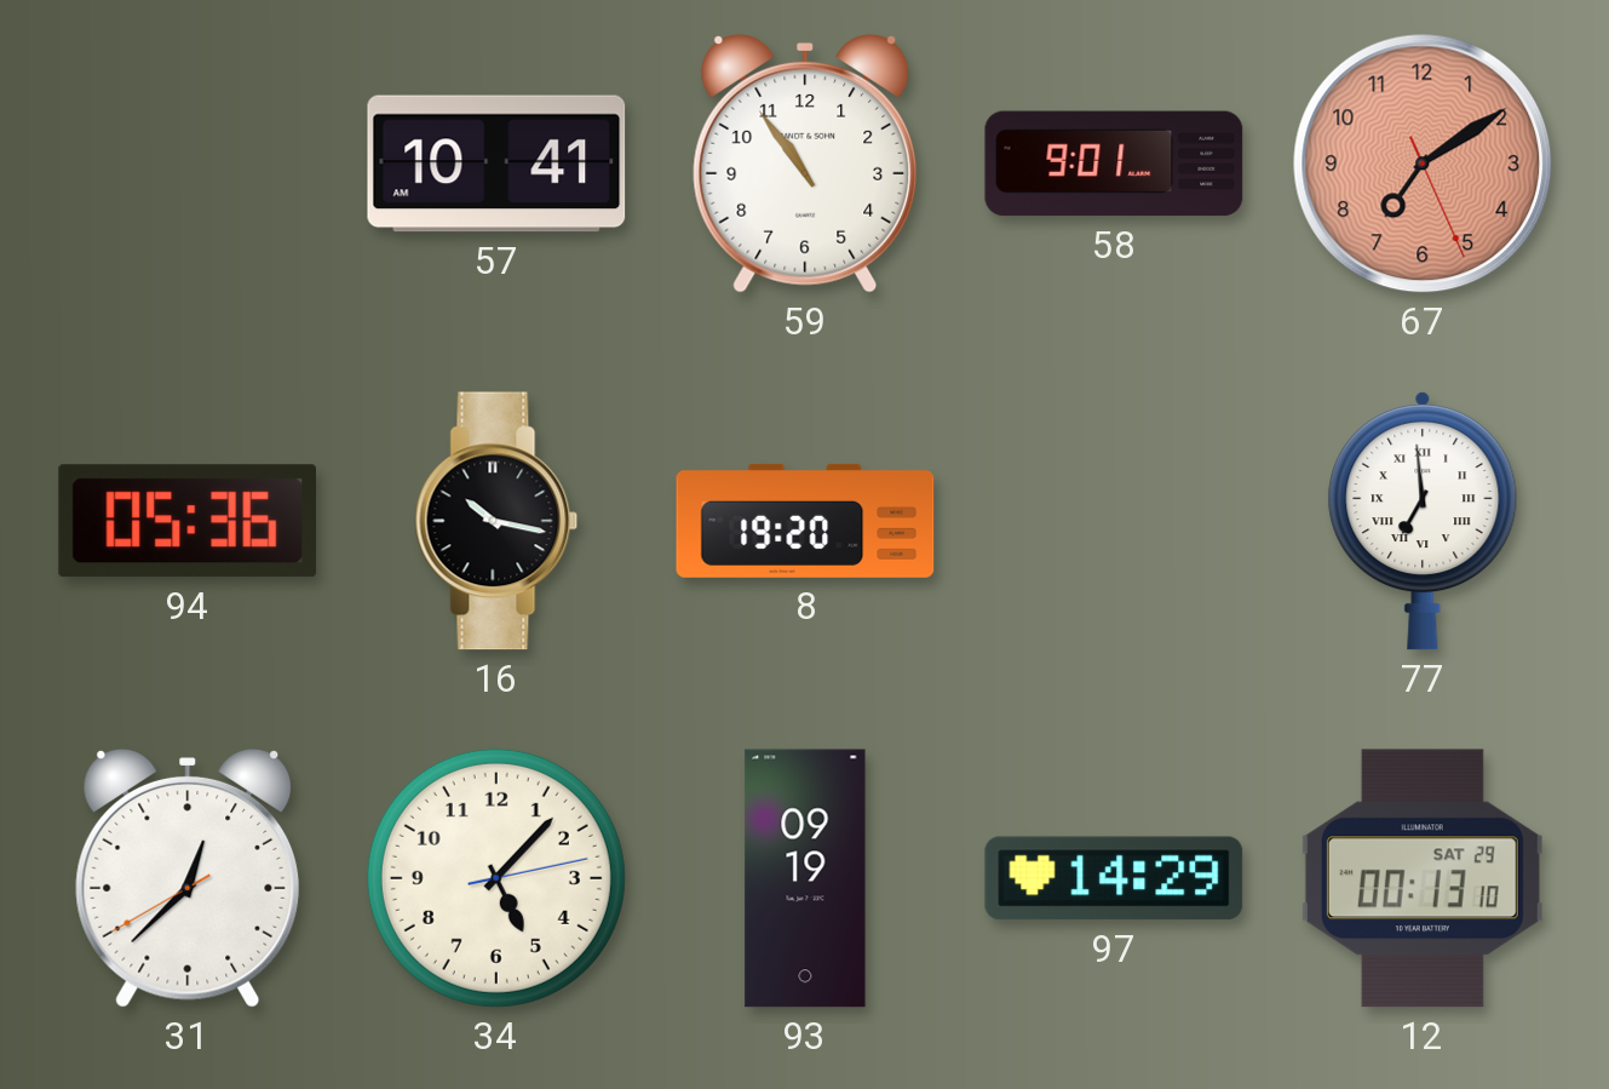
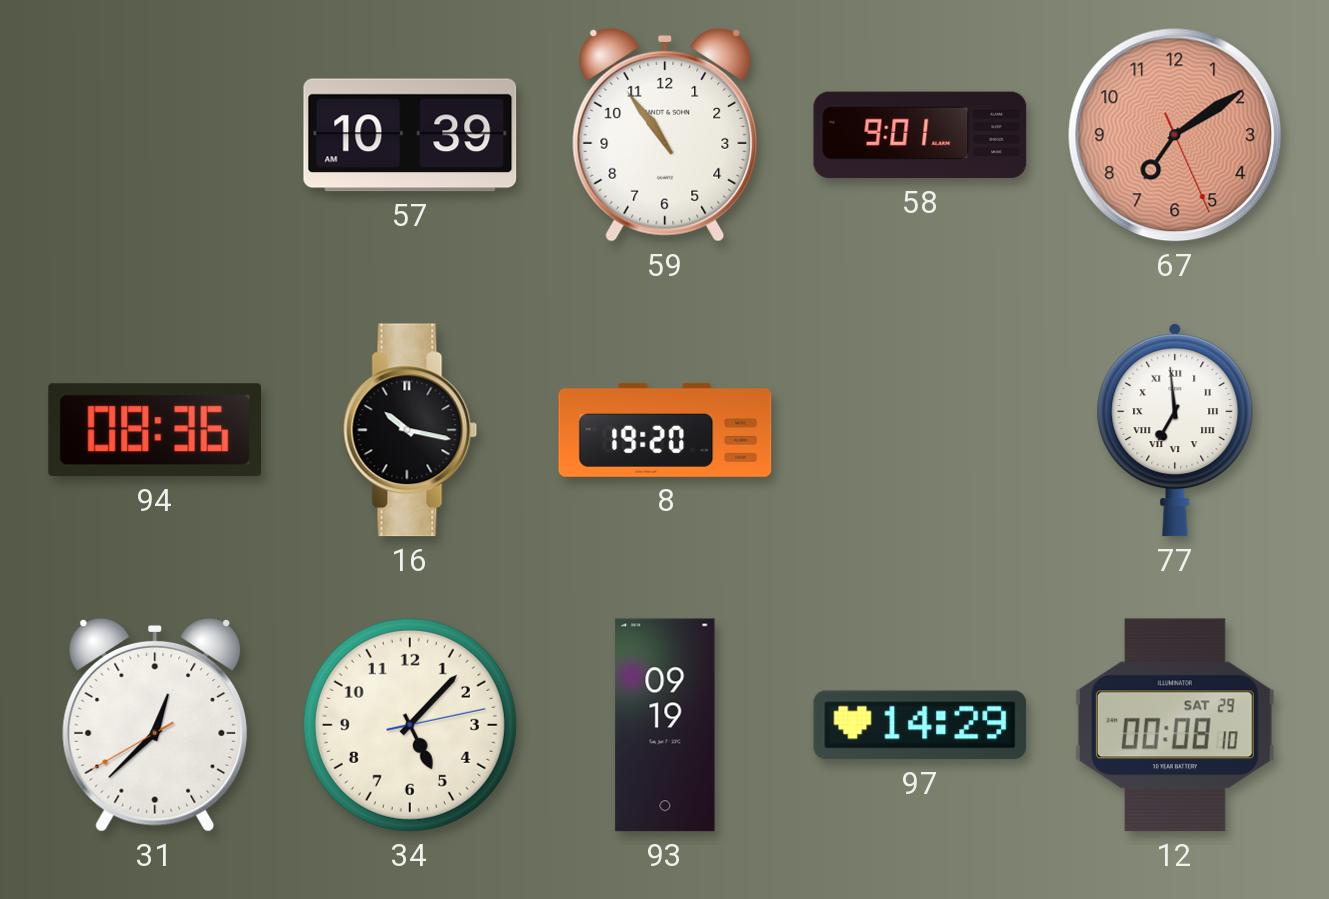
57: 10:41 -> 10:39 (410, 135)
94: 05:36 -> 08:36 (154, 430)
12: 00:13 -> 00:08 (1175, 725)
